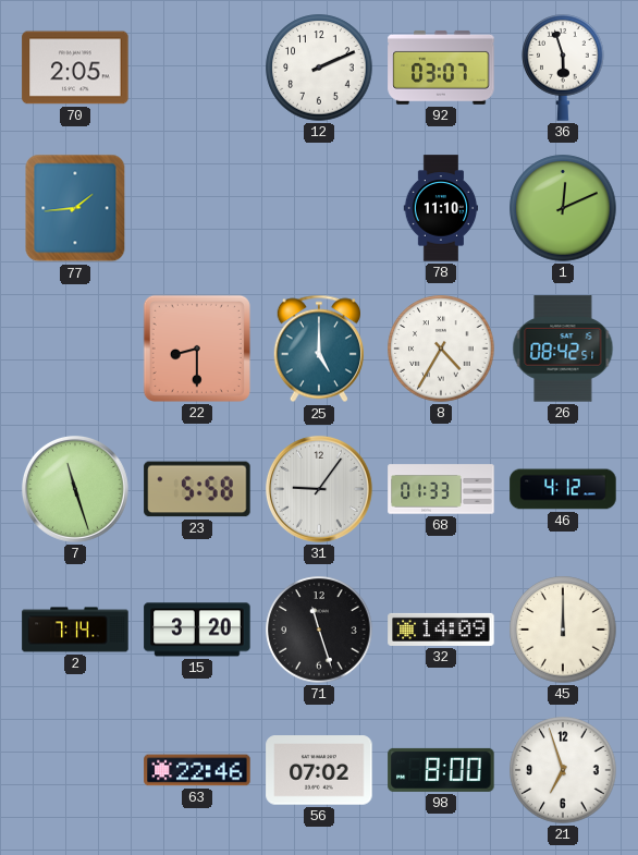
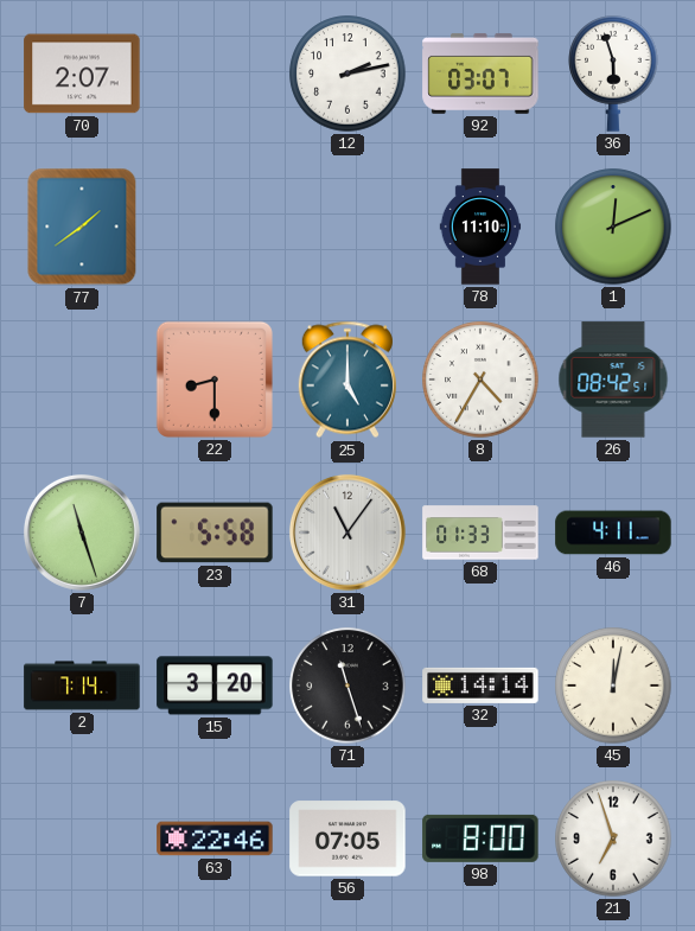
70: 2:05 -> 2:07 (82, 74)
12: 2:11 -> 2:13 (347, 74)
77: 1:44 -> 1:39 (82, 227)
31: 9:06 -> 11:06 (347, 533)
46: 4:12 -> 4:11 (613, 533)
32: 14:09 -> 14:14 (480, 686)
45: 12:00 -> 12:02 (613, 686)
56: 07:02 -> 07:05 (347, 838)
